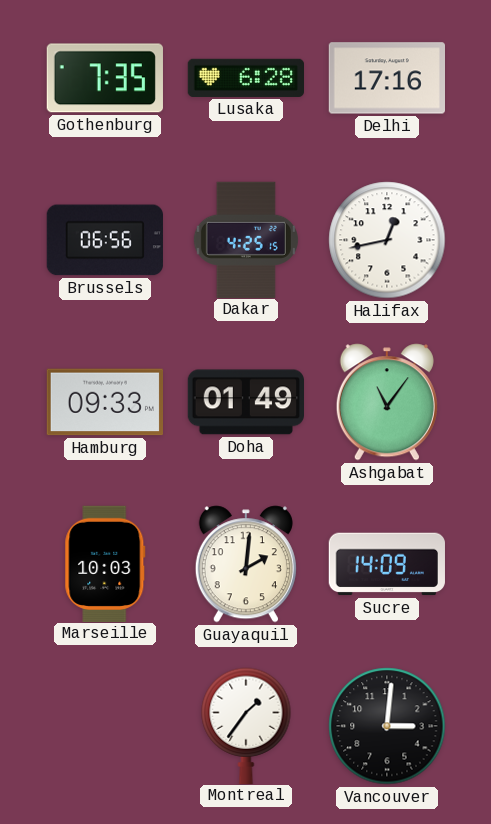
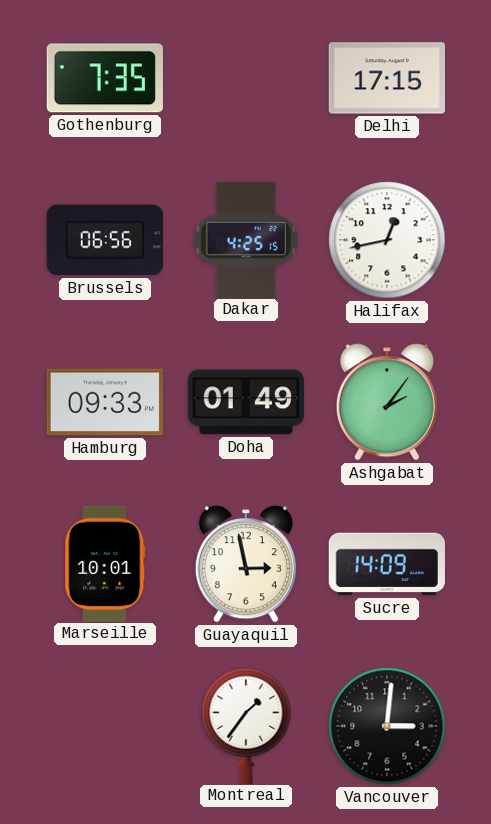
Lusaka: 6:28 -> none (245, 78)
Delhi: 17:16 -> 17:15 (386, 78)
Ashgabat: 11:06 -> 2:06 (387, 402)
Marseille: 10:03 -> 10:01 (105, 563)
Guayaquil: 2:01 -> 2:58 (246, 564)
